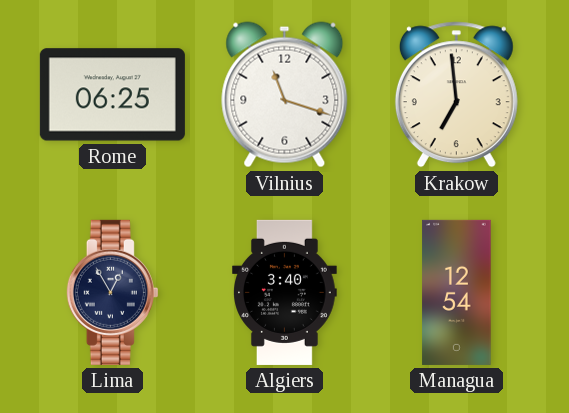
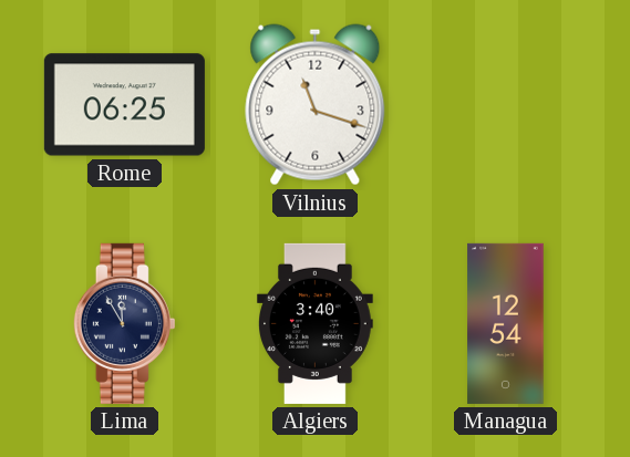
Krakow: 6:59 -> none (456, 95)
Lima: 12:55 -> 11:55 (124, 323)
